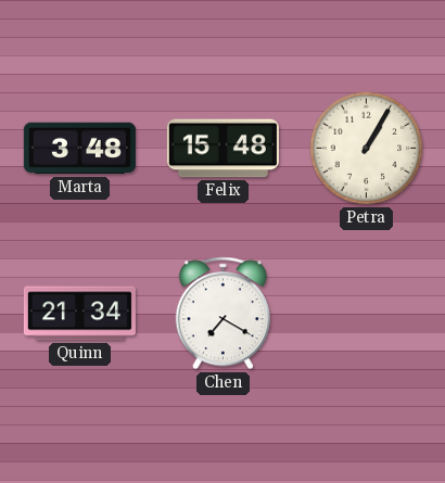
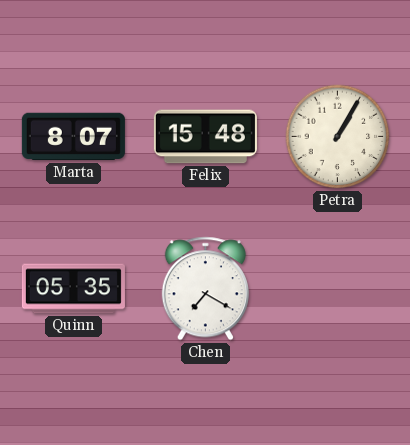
Marta: 3:48 -> 8:07 (73, 137)
Quinn: 21:34 -> 05:35 (73, 289)
